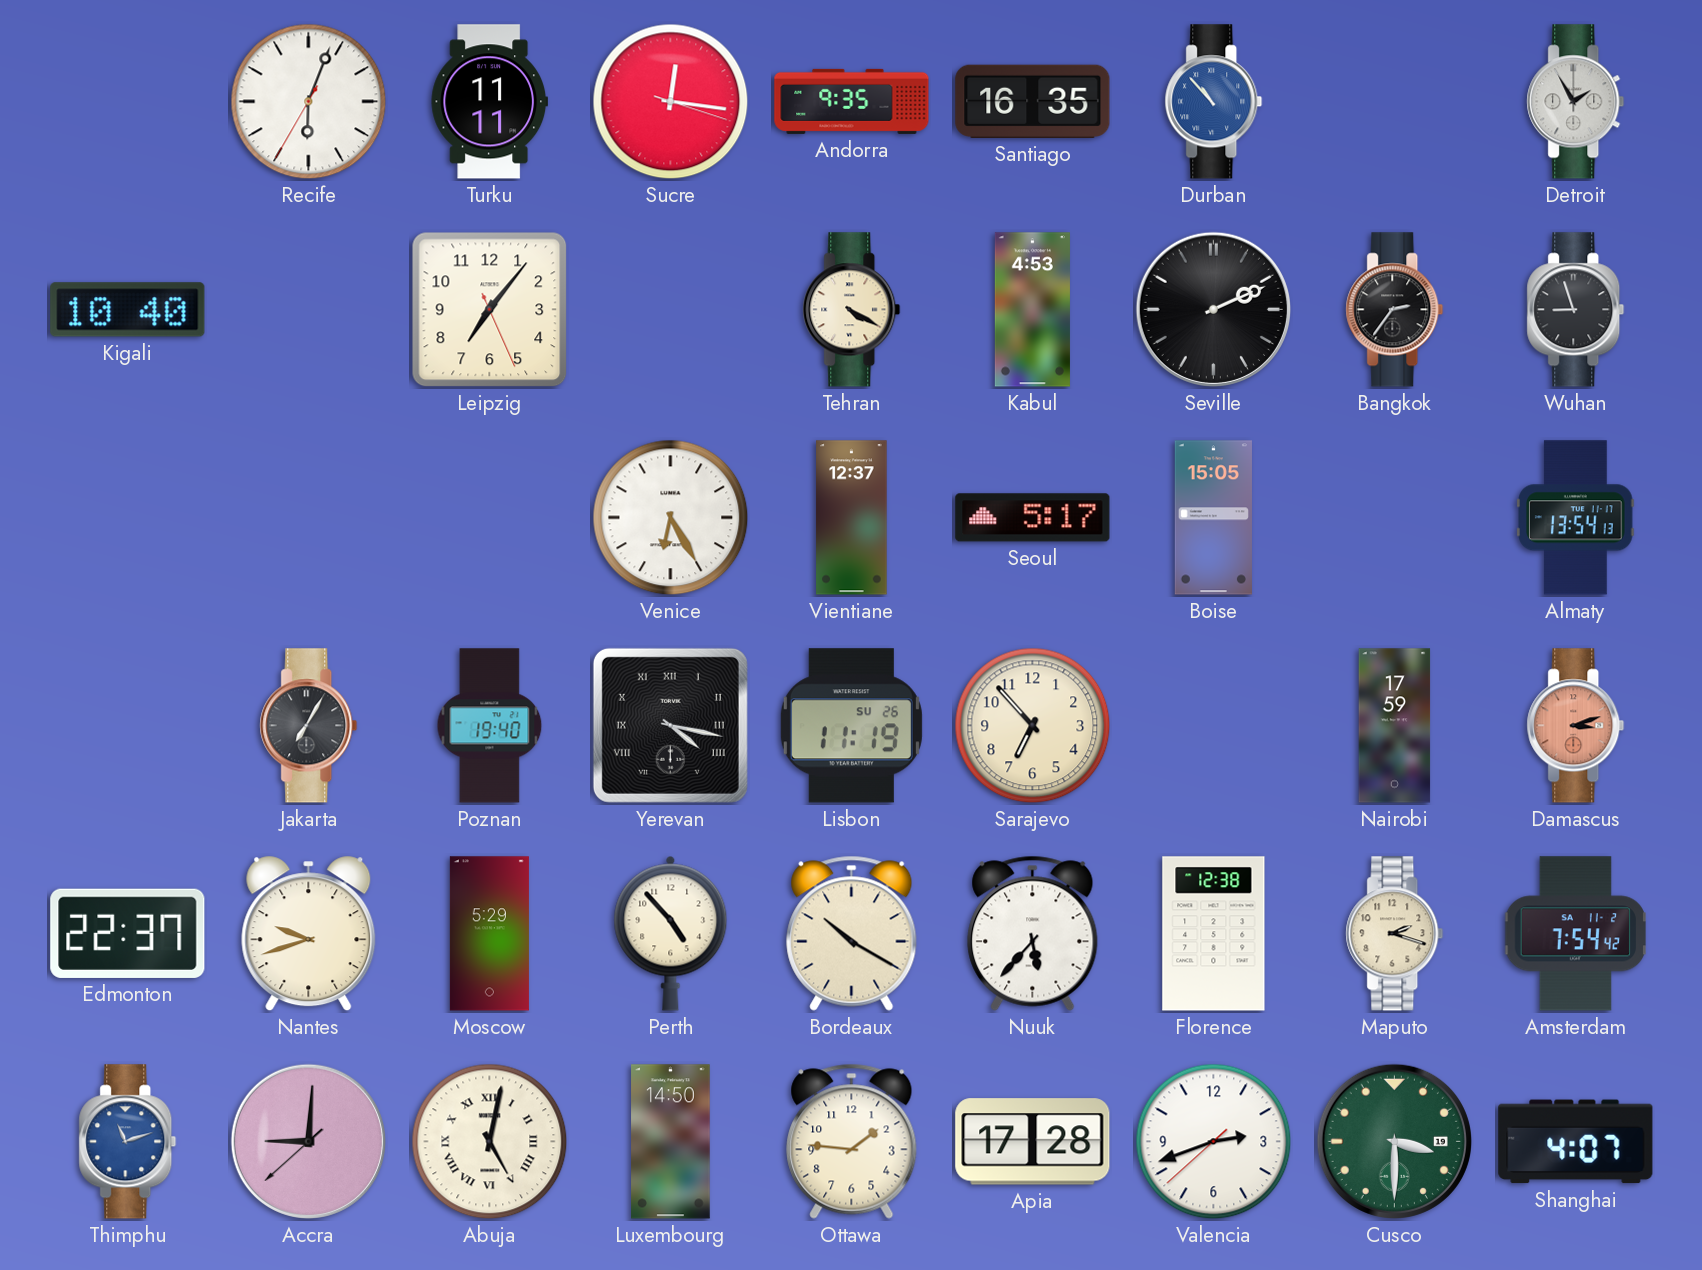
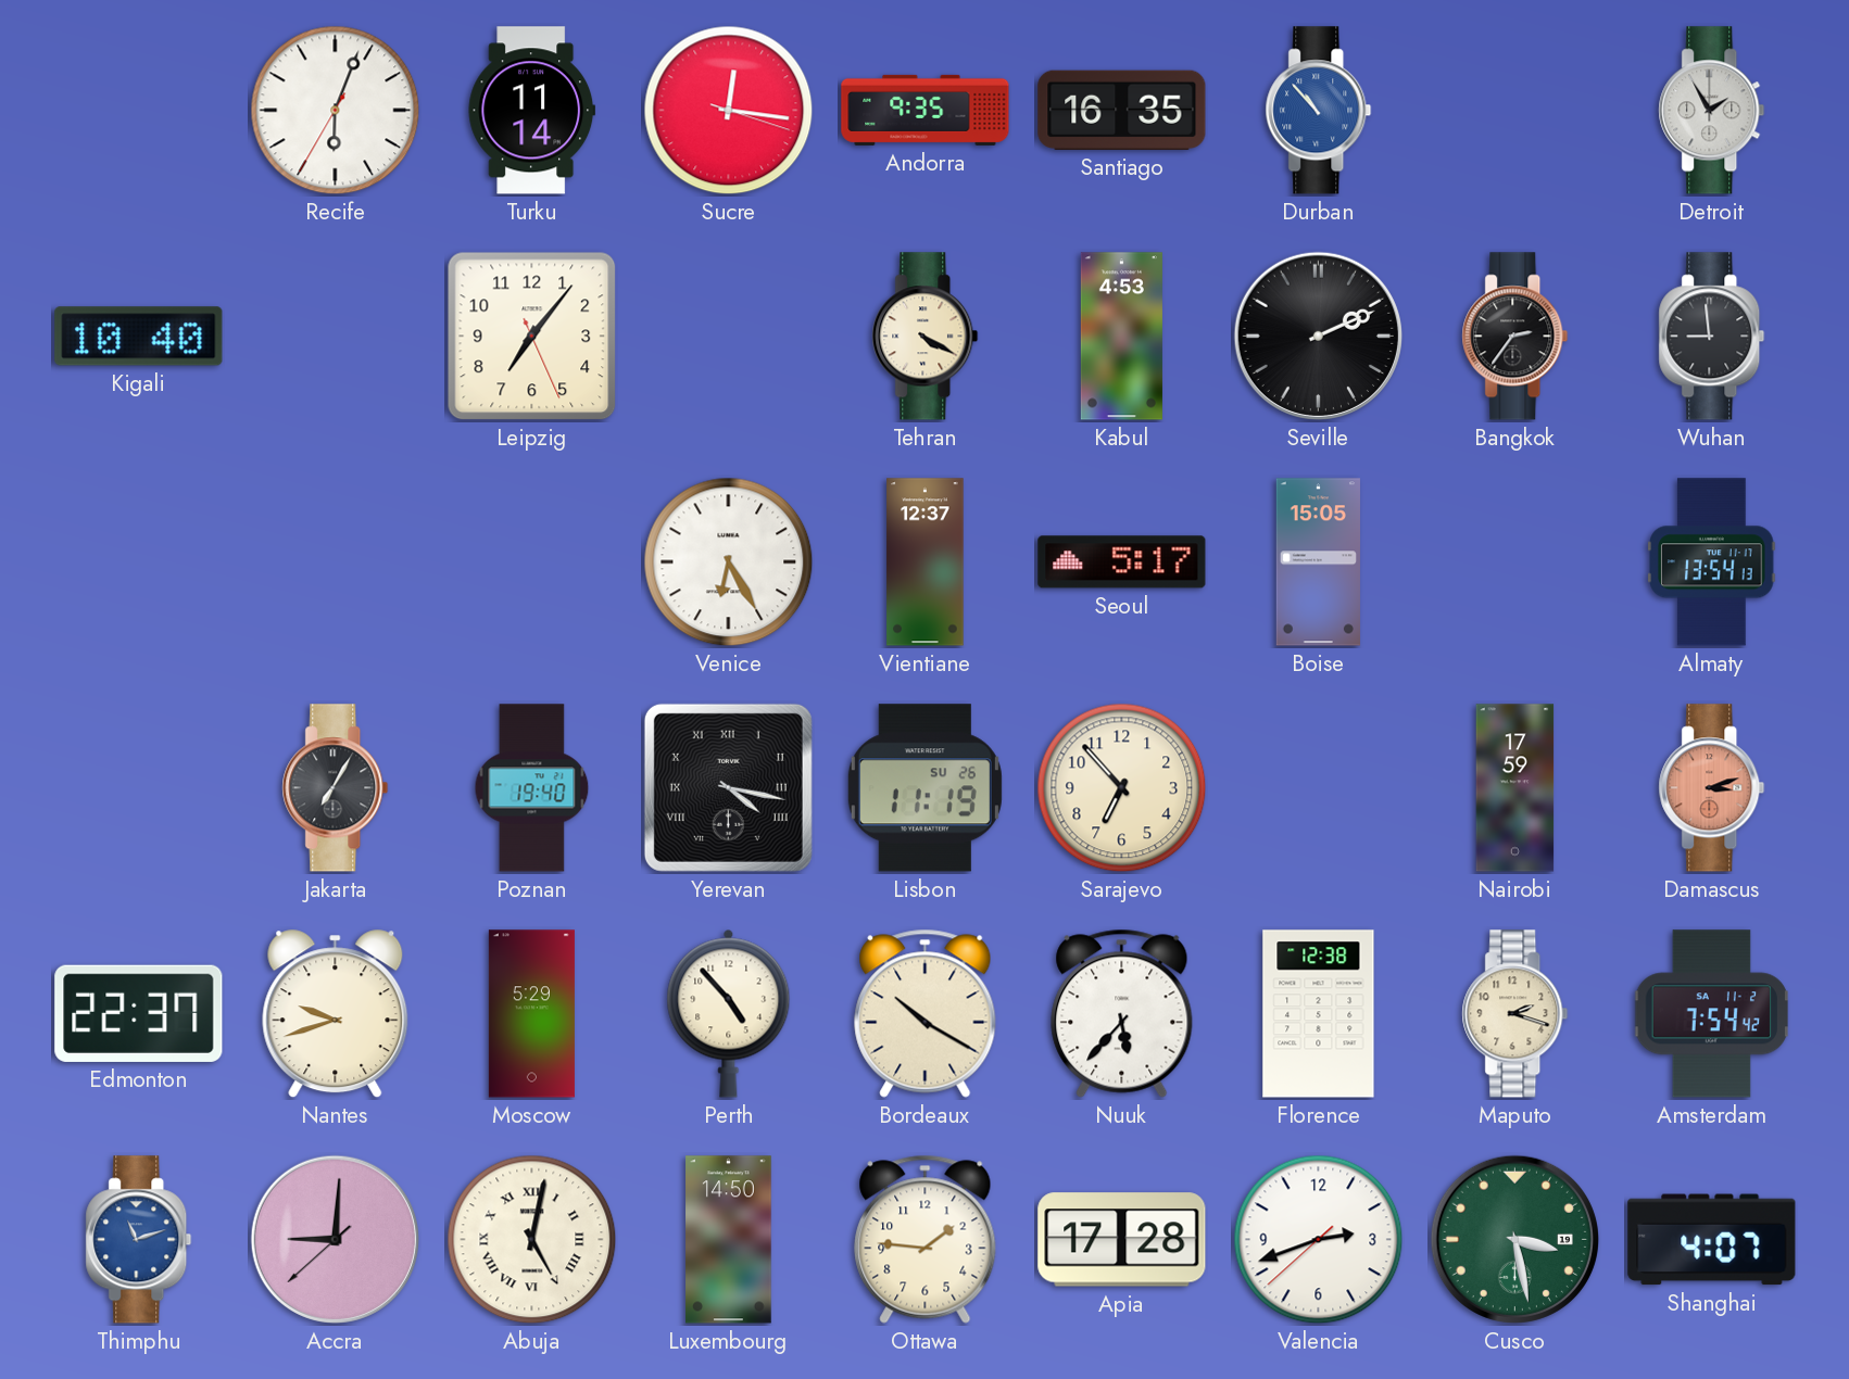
Turku: 11:11 -> 11:14 (531, 111)
Wuhan: 8:57 -> 8:59 (1712, 337)
Cusco: 3:30 -> 3:28 (1514, 1239)
